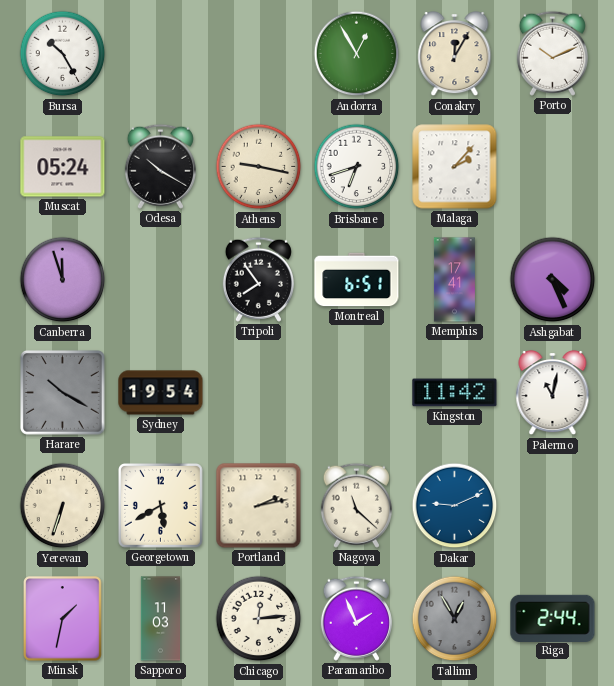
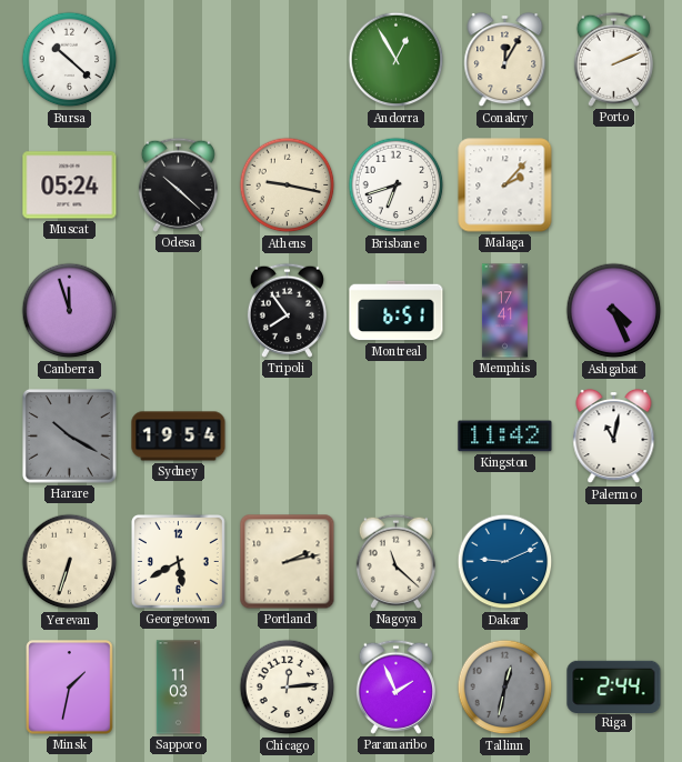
Bursa: 10:25 -> 10:22 (70, 60)
Porto: 10:11 -> 2:11 (613, 59)
Odesa: 10:20 -> 10:22 (178, 184)
Tallinn: 12:55 -> 12:32 (505, 688)
